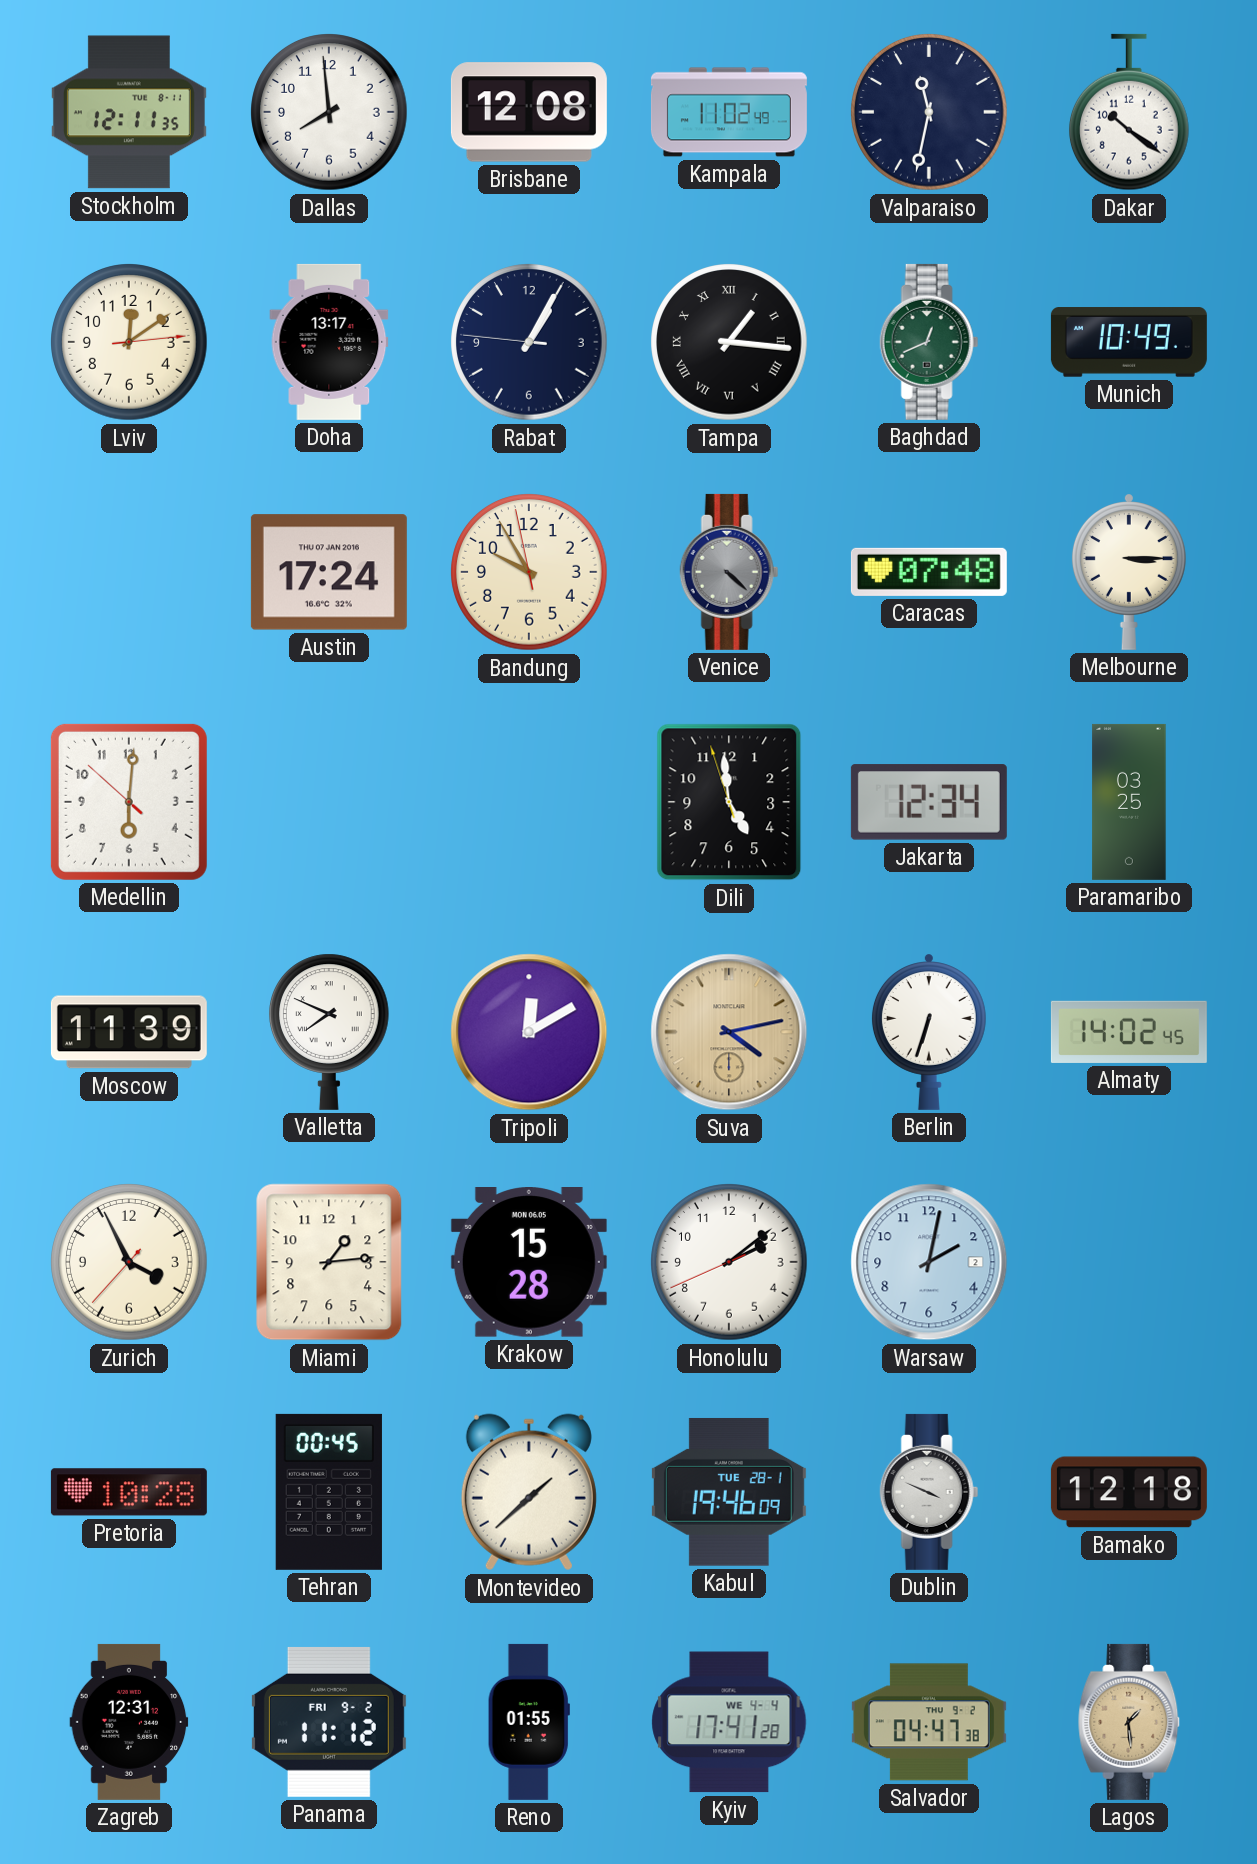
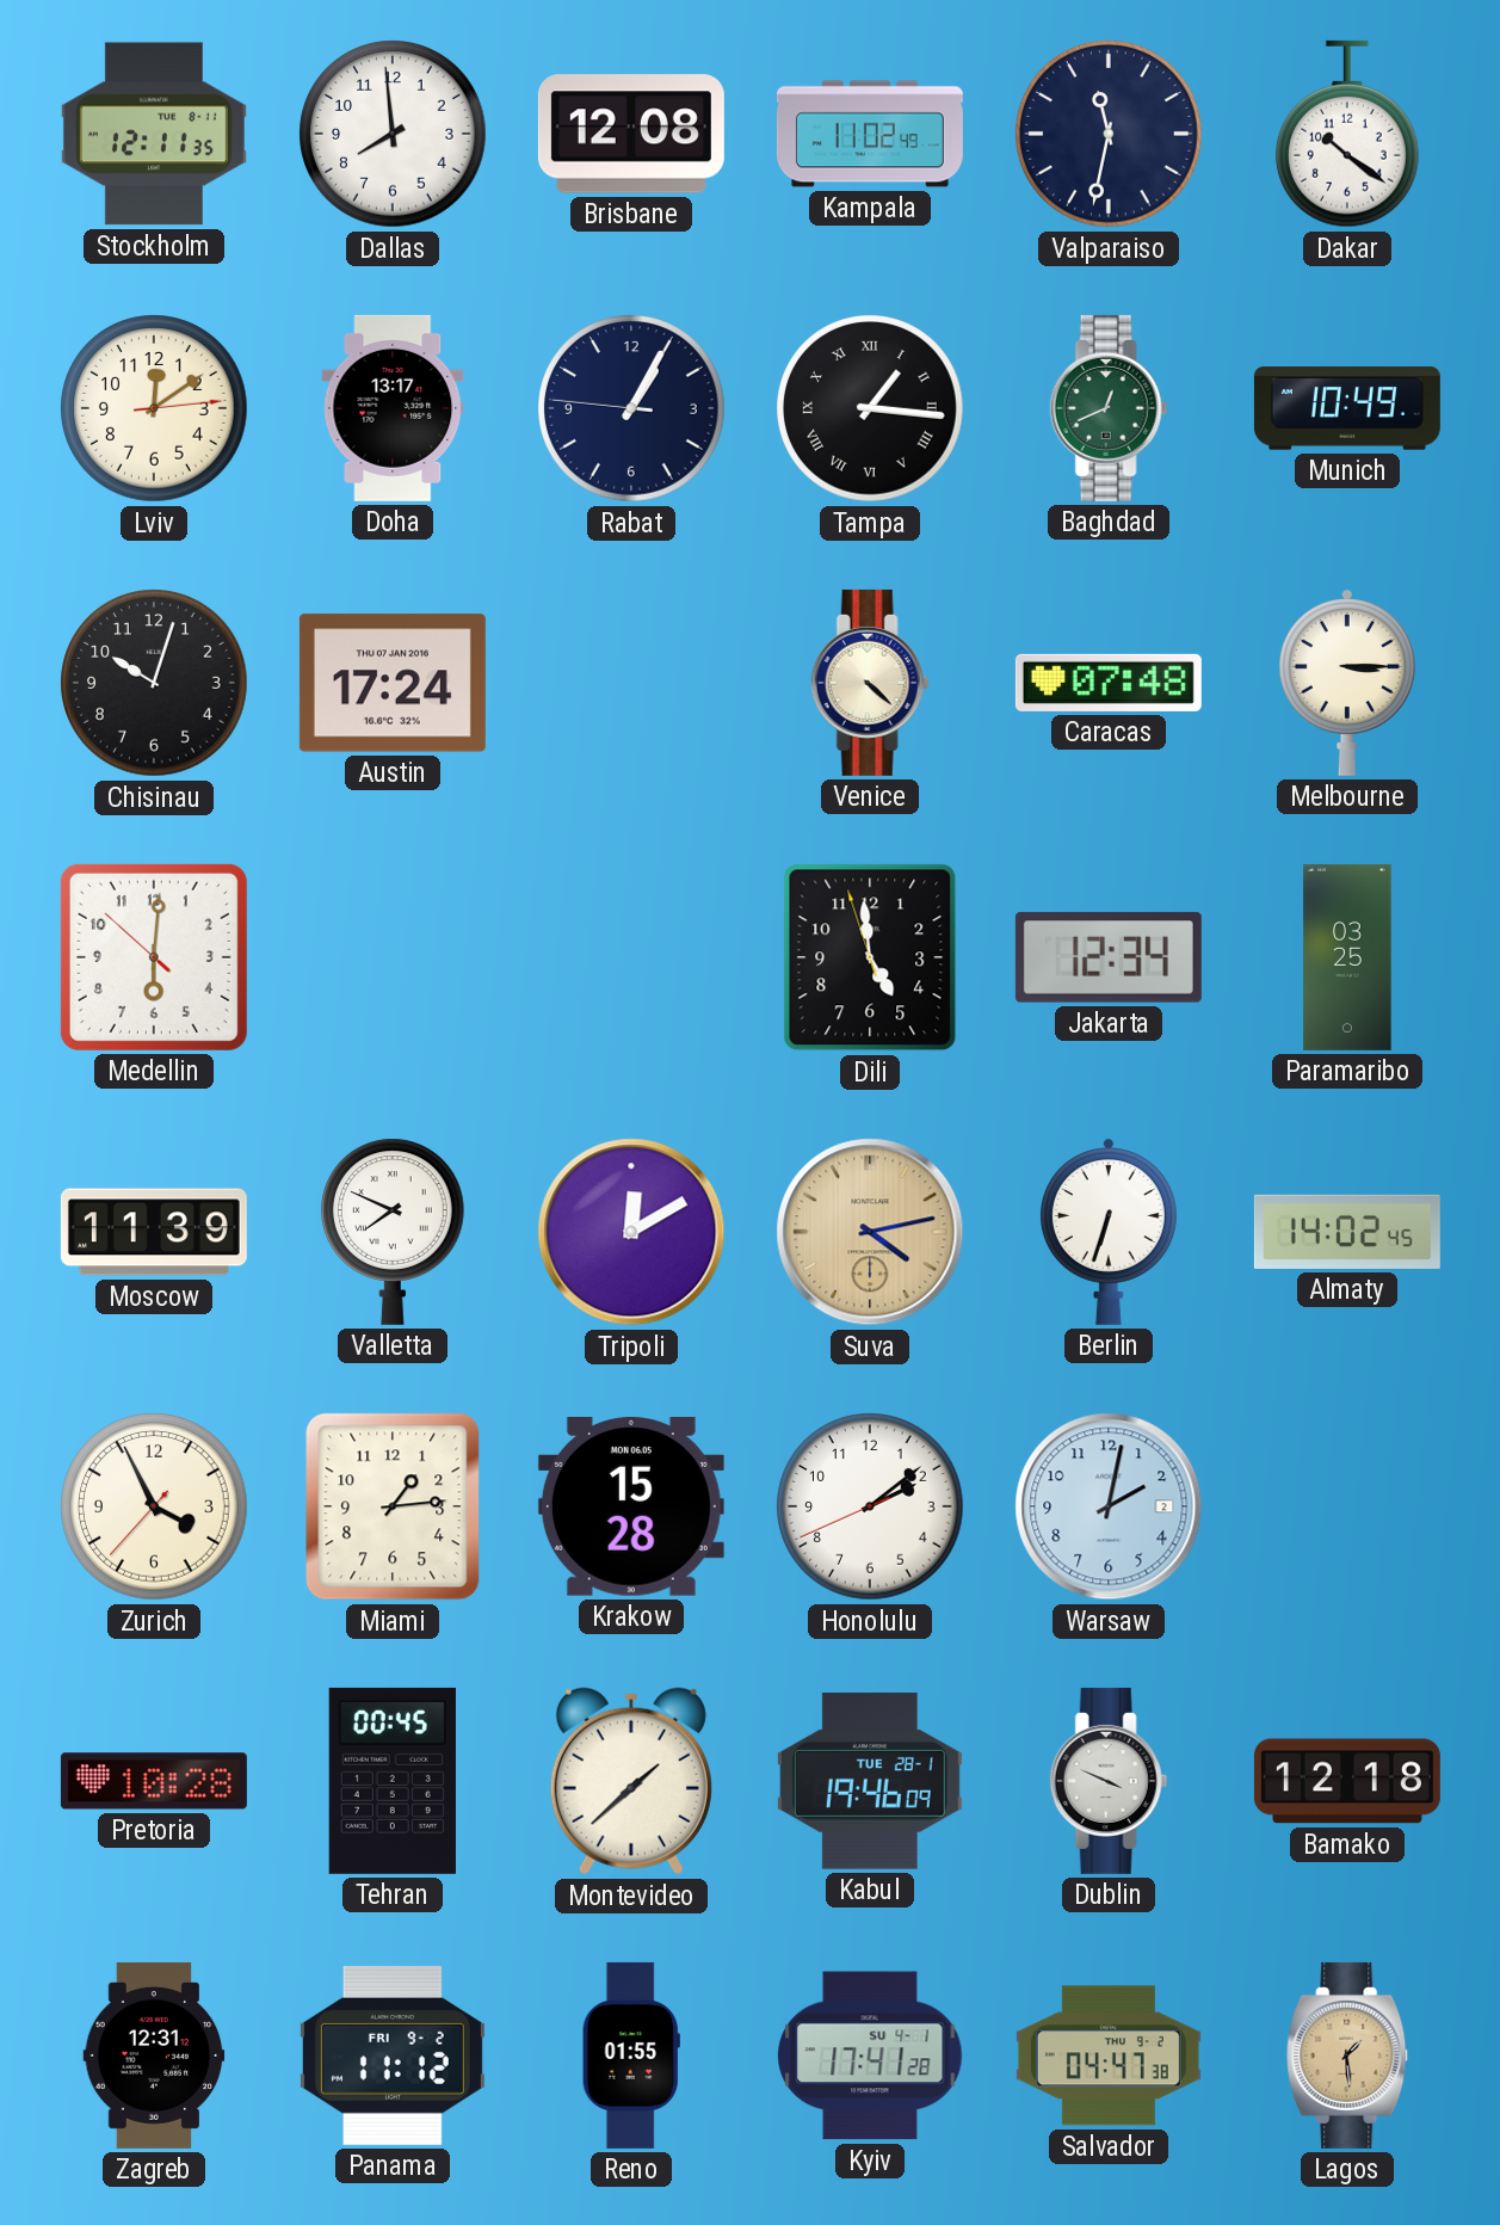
Chisinau: none -> 10:03 (154, 683)
Bandung: 9:54 -> none (529, 572)
Venice dial: grey -> cream (870, 683)
Kyiv date: WE 4-4 -> SU 4-1 (870, 2055)
